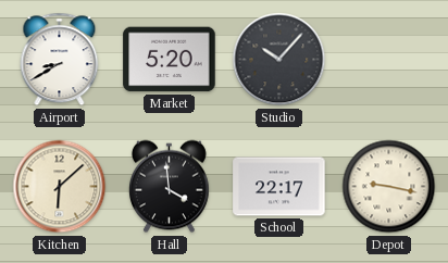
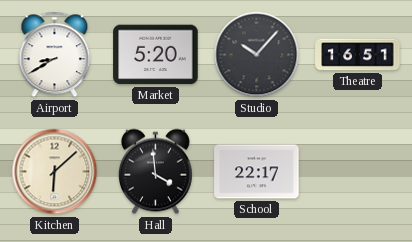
Theatre: none -> 16:51 (358, 55)
Depot: 9:17 -> none (389, 187)
